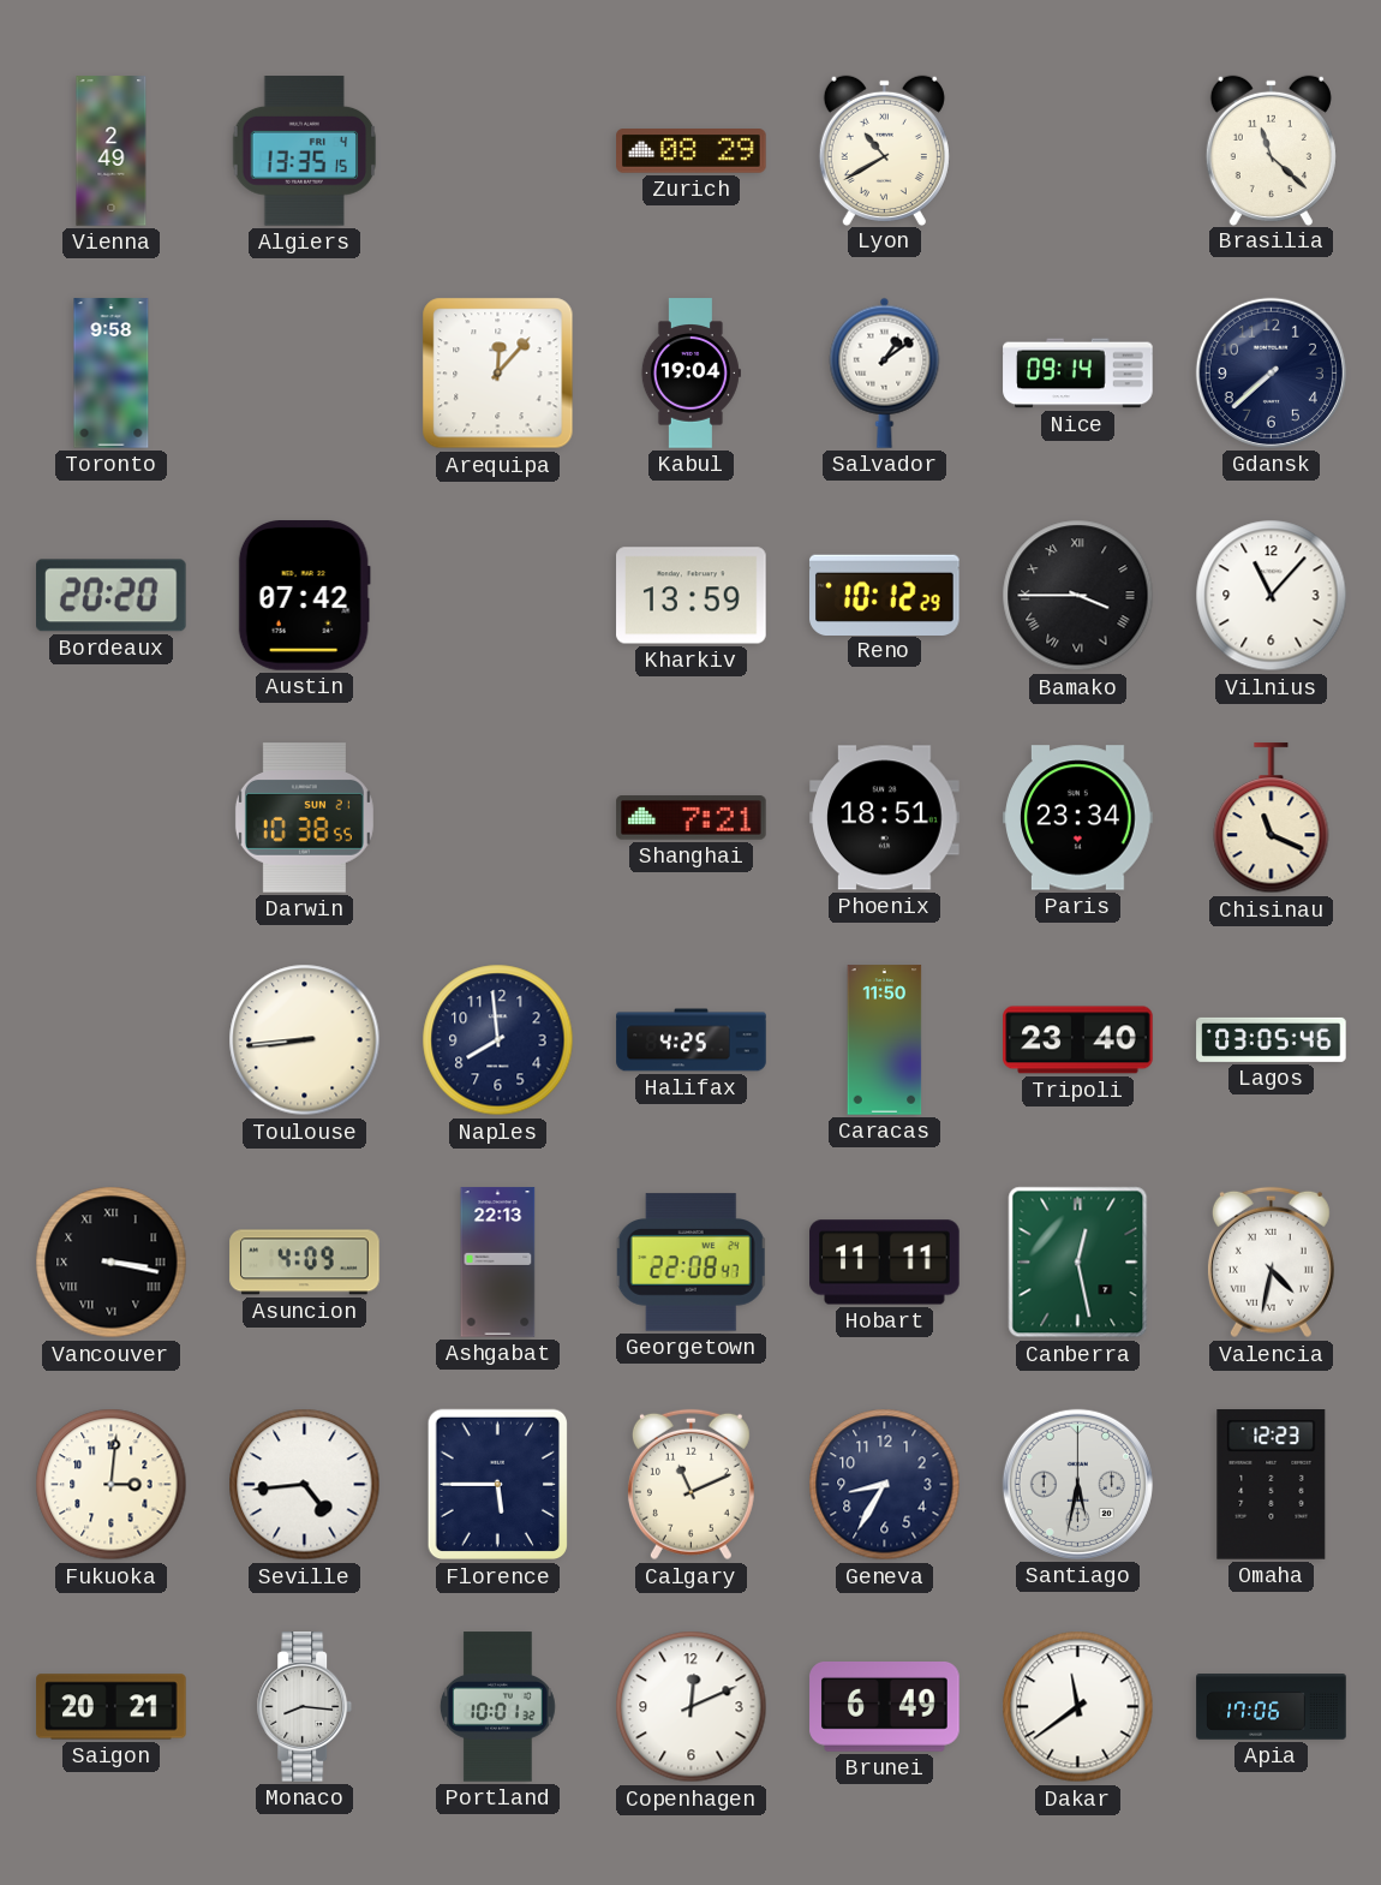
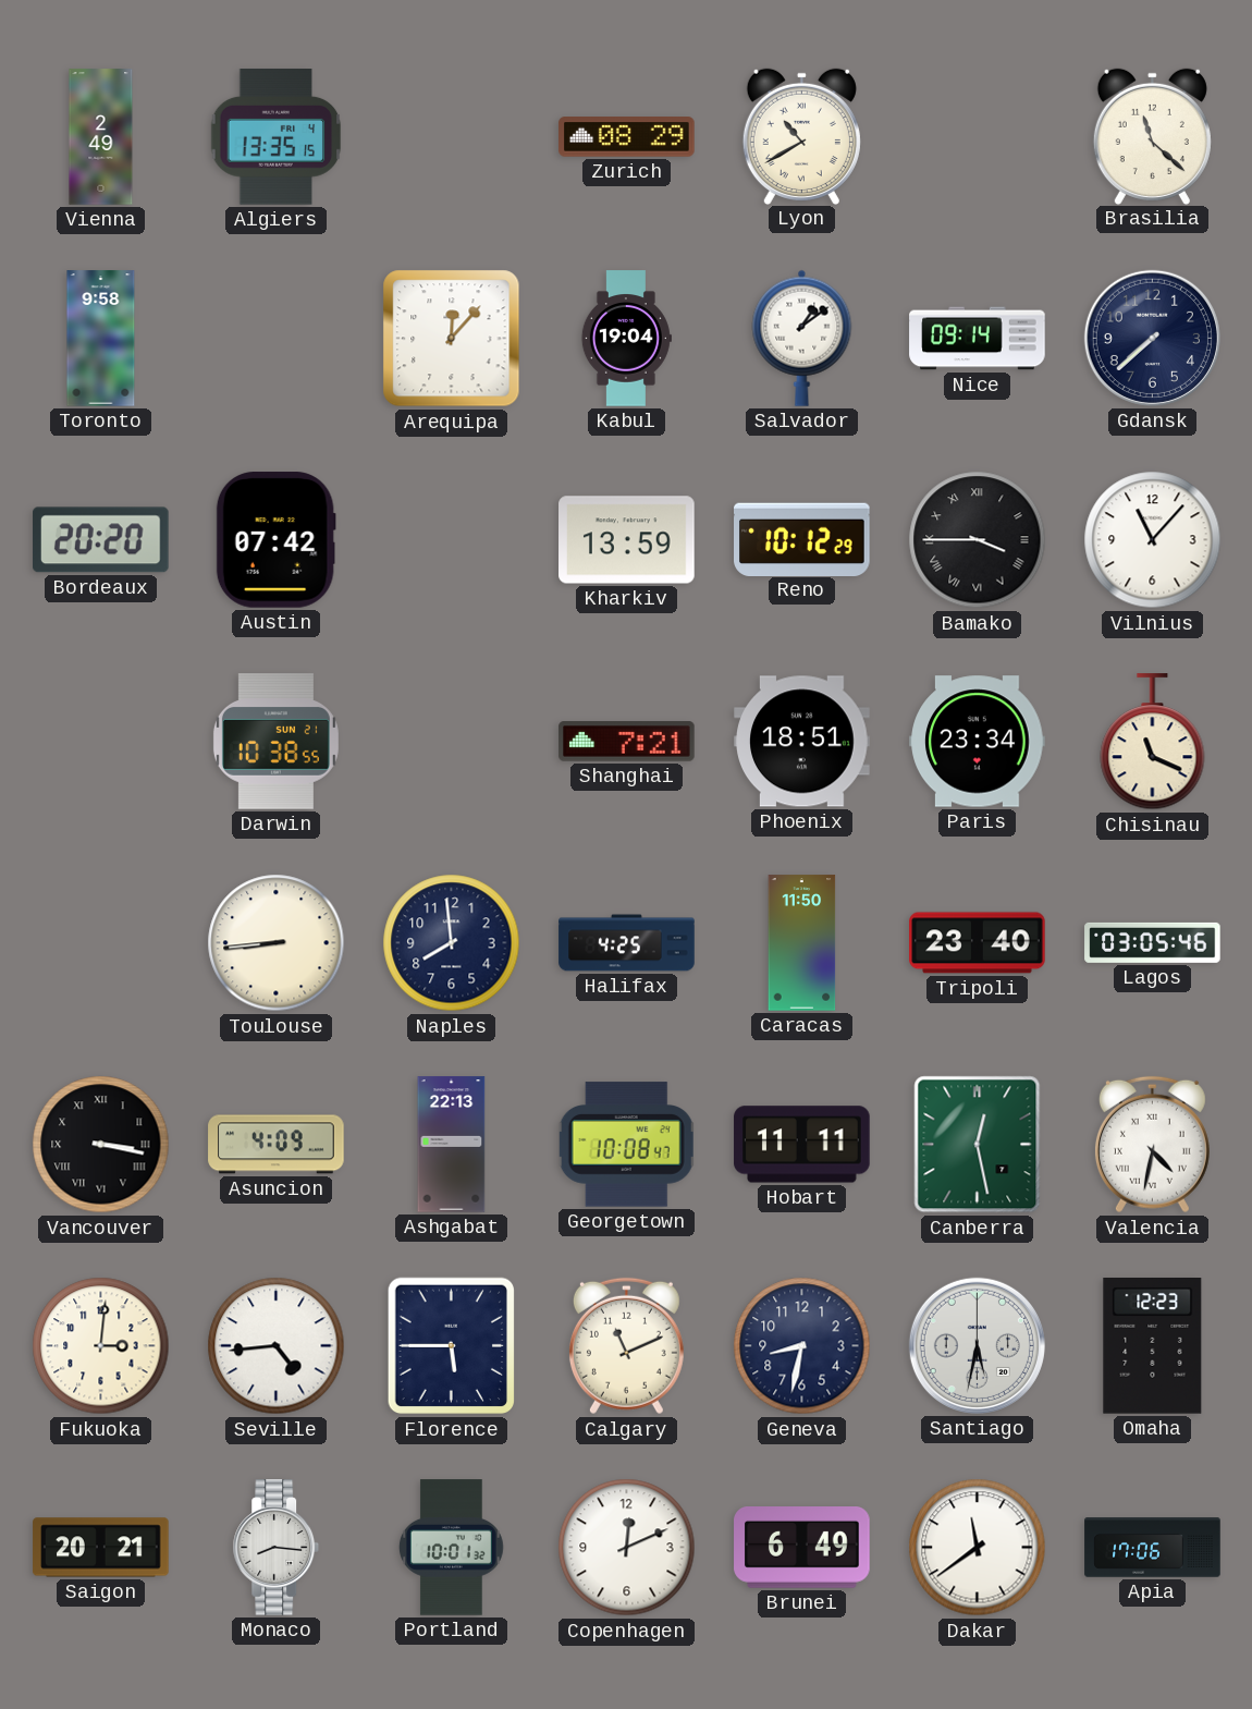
Georgetown: 22:08 -> 10:08 (626, 1145)
Geneva: 8:35 -> 8:32 (802, 1346)
